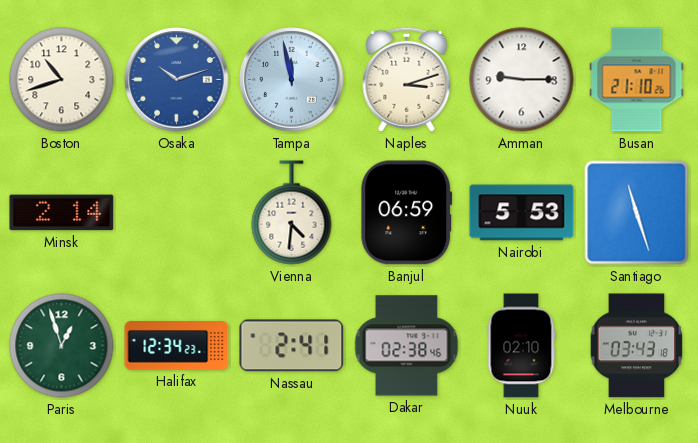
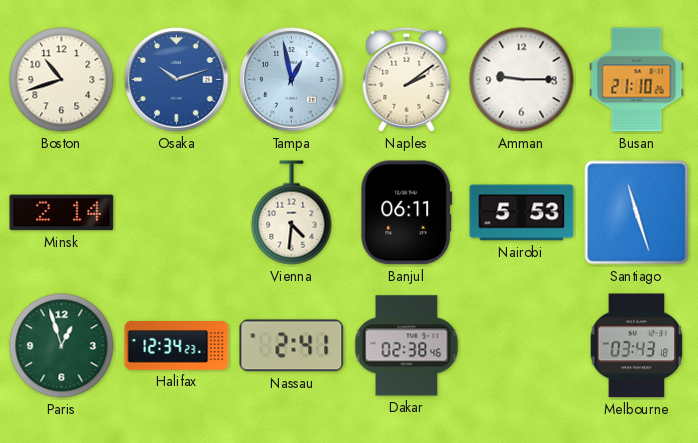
Tampa: 11:58 -> 12:58 (292, 80)
Naples: 3:12 -> 2:09 (407, 79)
Banjul: 06:59 -> 06:11 (407, 213)
Nuuk: 02:10 -> none (521, 346)
